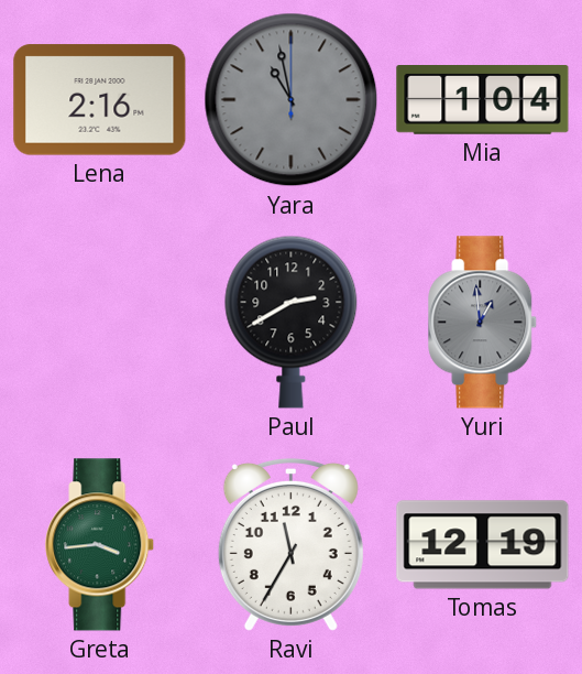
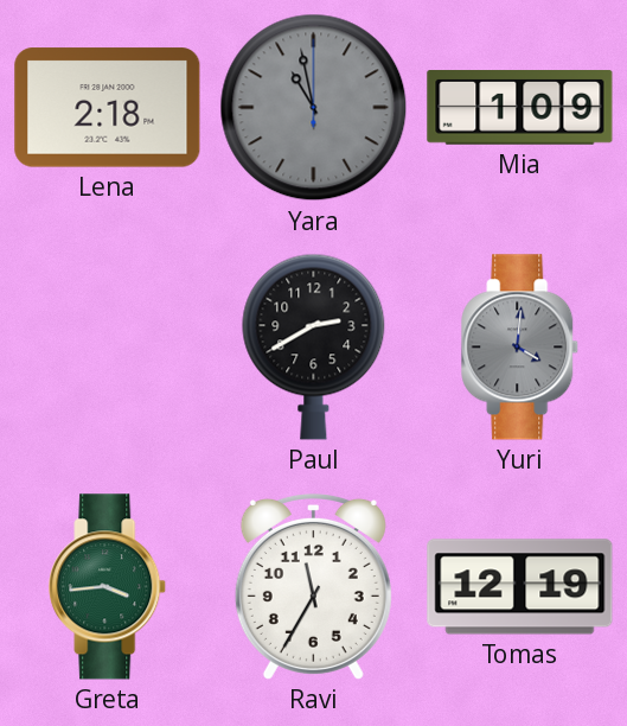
Lena: 2:16 -> 2:18 (108, 108)
Mia: 1:04 -> 1:09 (520, 108)
Yuri: 12:59 -> 4:01 (520, 348)
